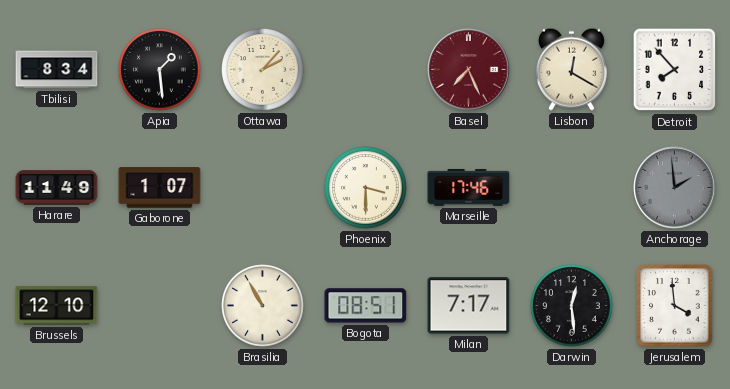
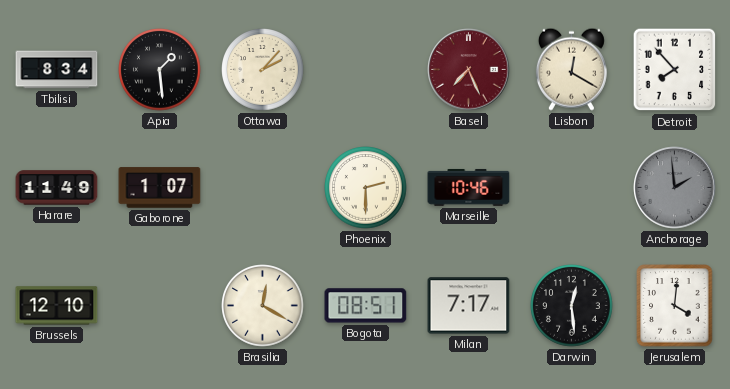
Phoenix: 3:30 -> 2:30 (366, 188)
Marseille: 17:46 -> 10:46 (469, 187)
Brasilia: 10:55 -> 12:20 (263, 306)
Jerusalem: 3:59 -> 4:01 (675, 306)
